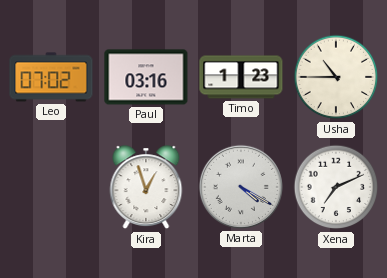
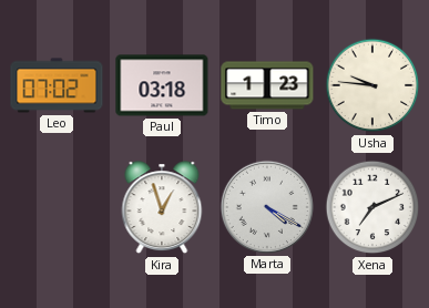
Paul: 03:16 -> 03:18 (162, 85)
Usha: 10:45 -> 9:46 (372, 85)
